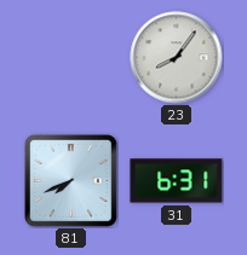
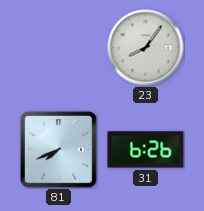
31: 6:31 -> 6:26 (146, 150)
